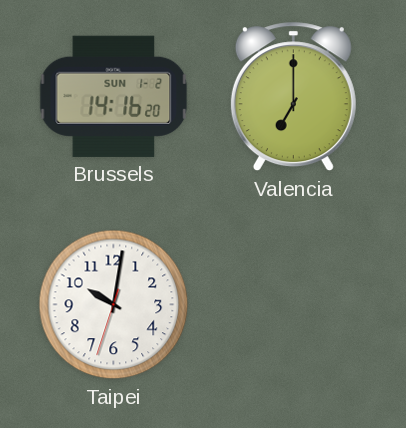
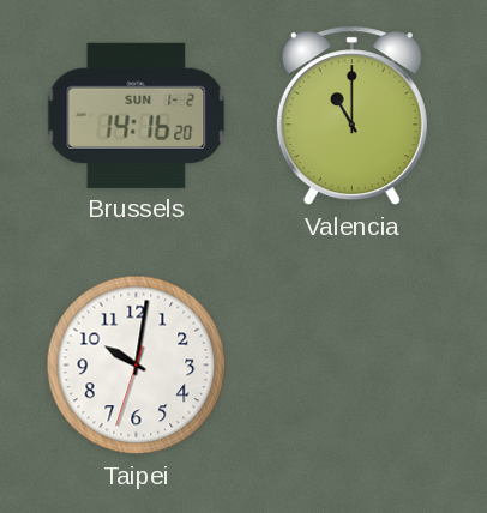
Valencia: 7:00 -> 11:00 (351, 116)
